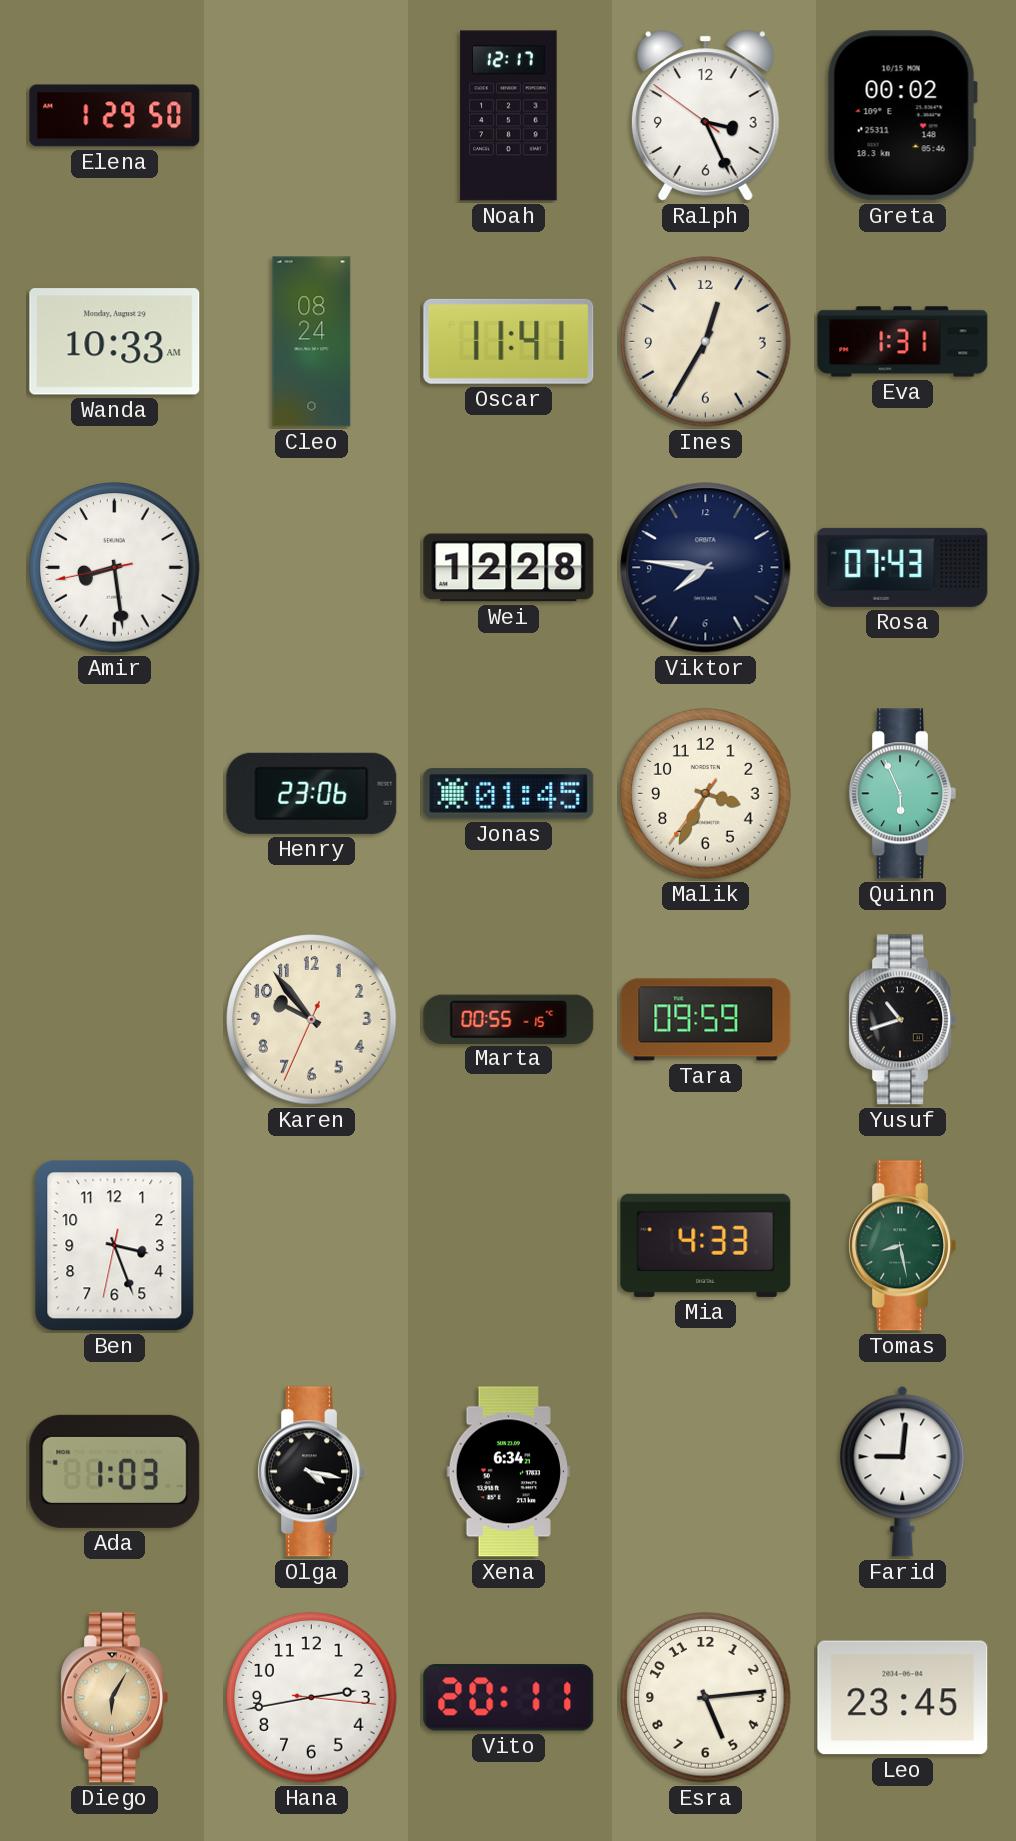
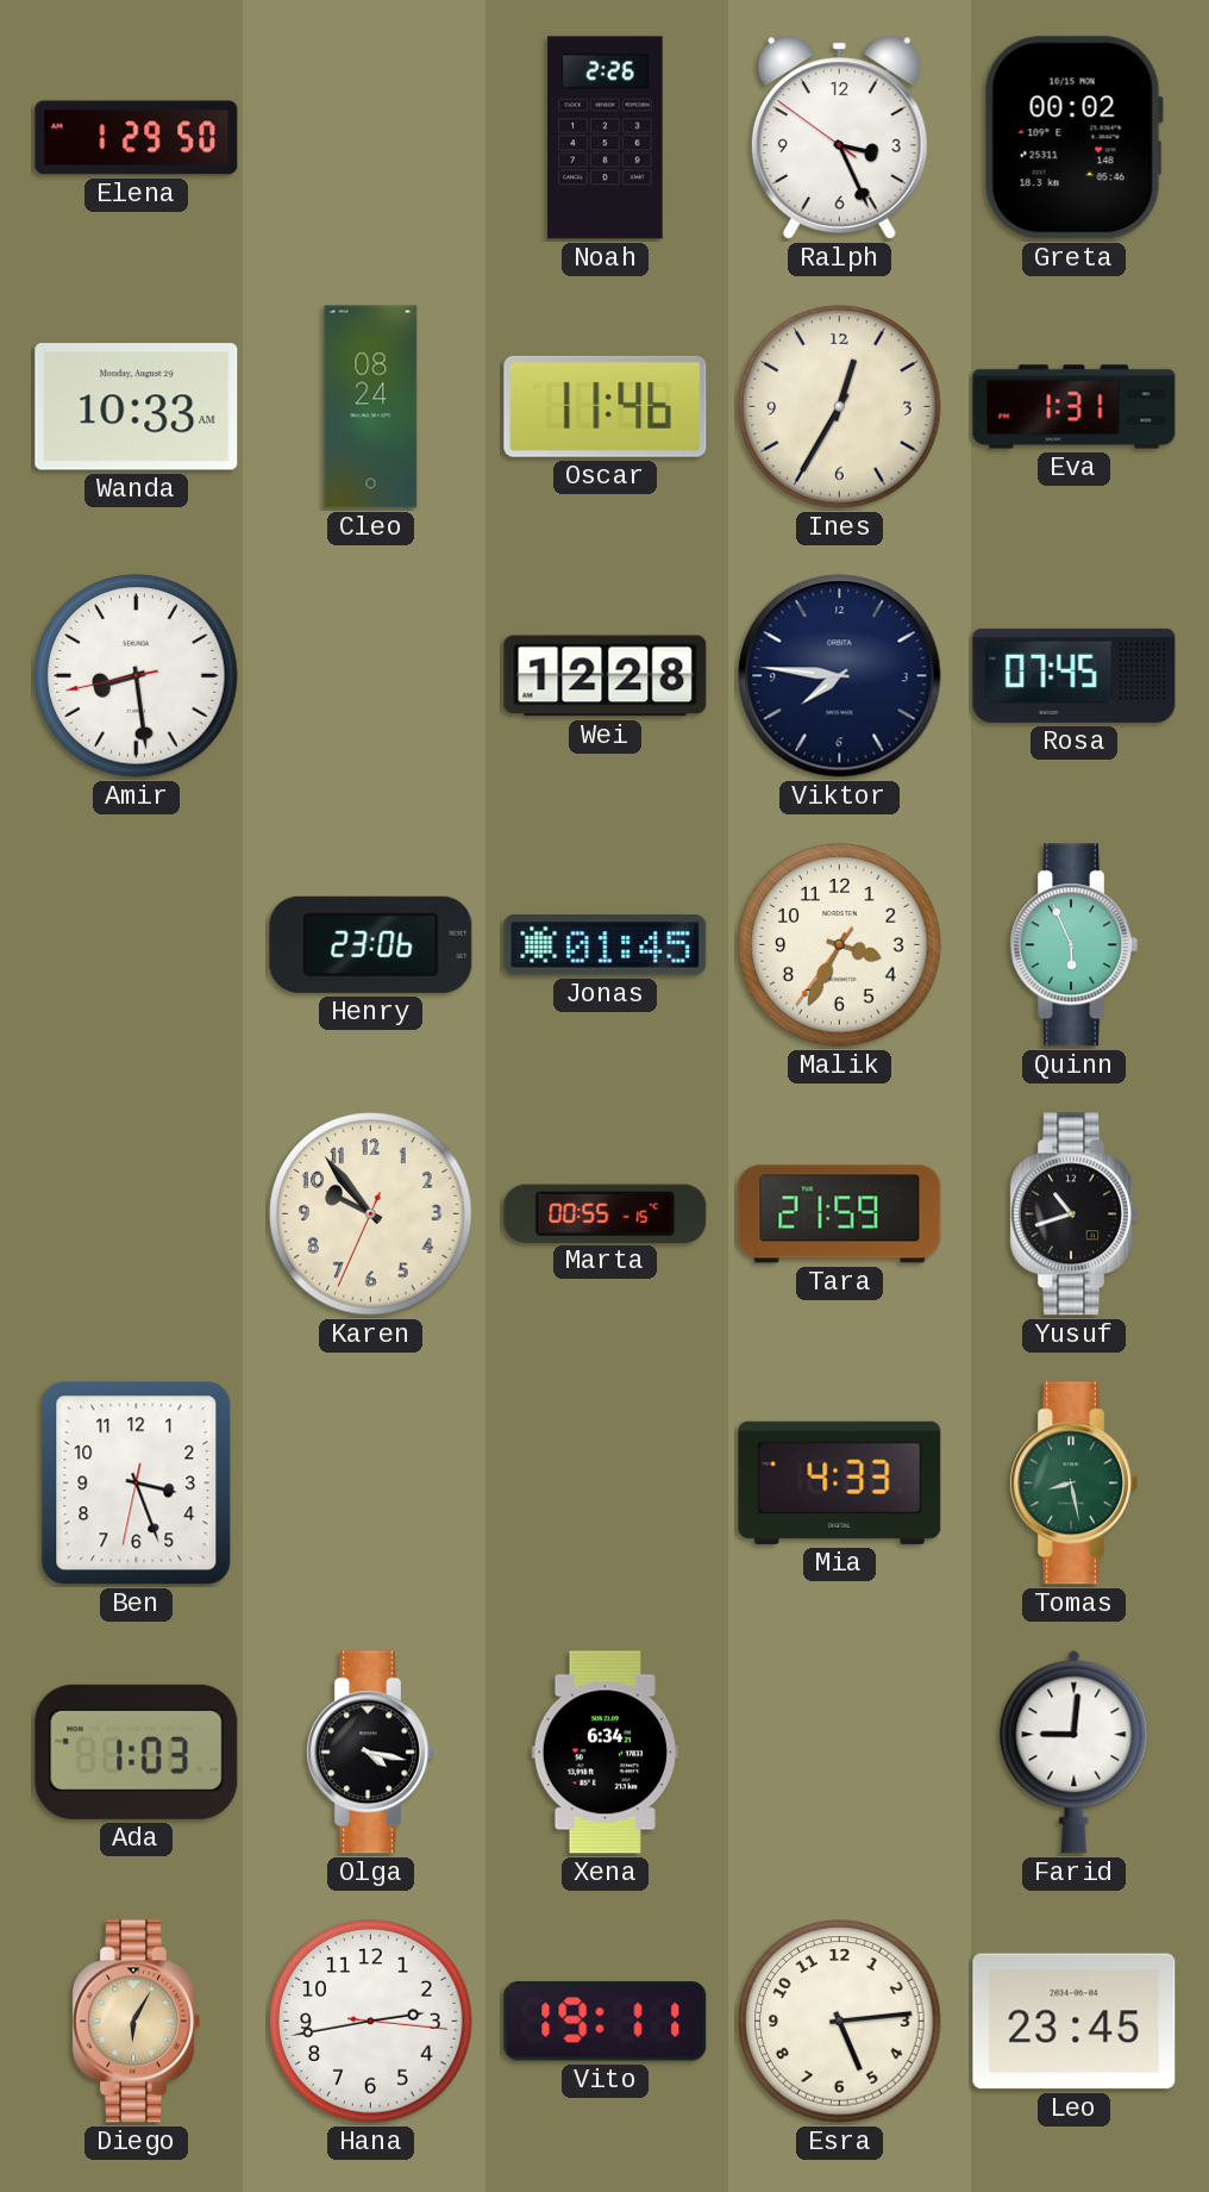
Noah: 12:17 -> 2:26 (606, 138)
Oscar: 11:41 -> 11:46 (606, 406)
Rosa: 07:43 -> 07:45 (1075, 675)
Tara: 09:59 -> 21:59 (840, 1214)
Vito: 20:11 -> 19:11 (606, 2022)
